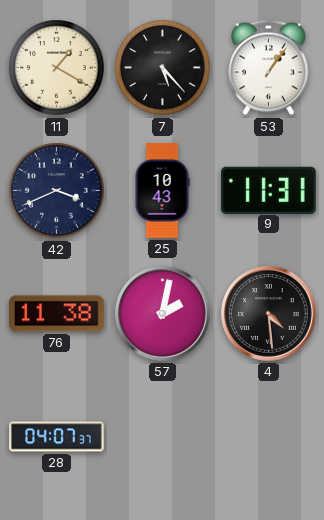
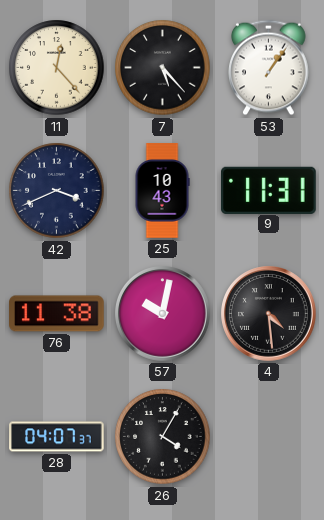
11: 1:20 -> 12:23 (57, 68)
57: 2:02 -> 10:02 (163, 314)
26: none -> 4:05 (163, 437)
